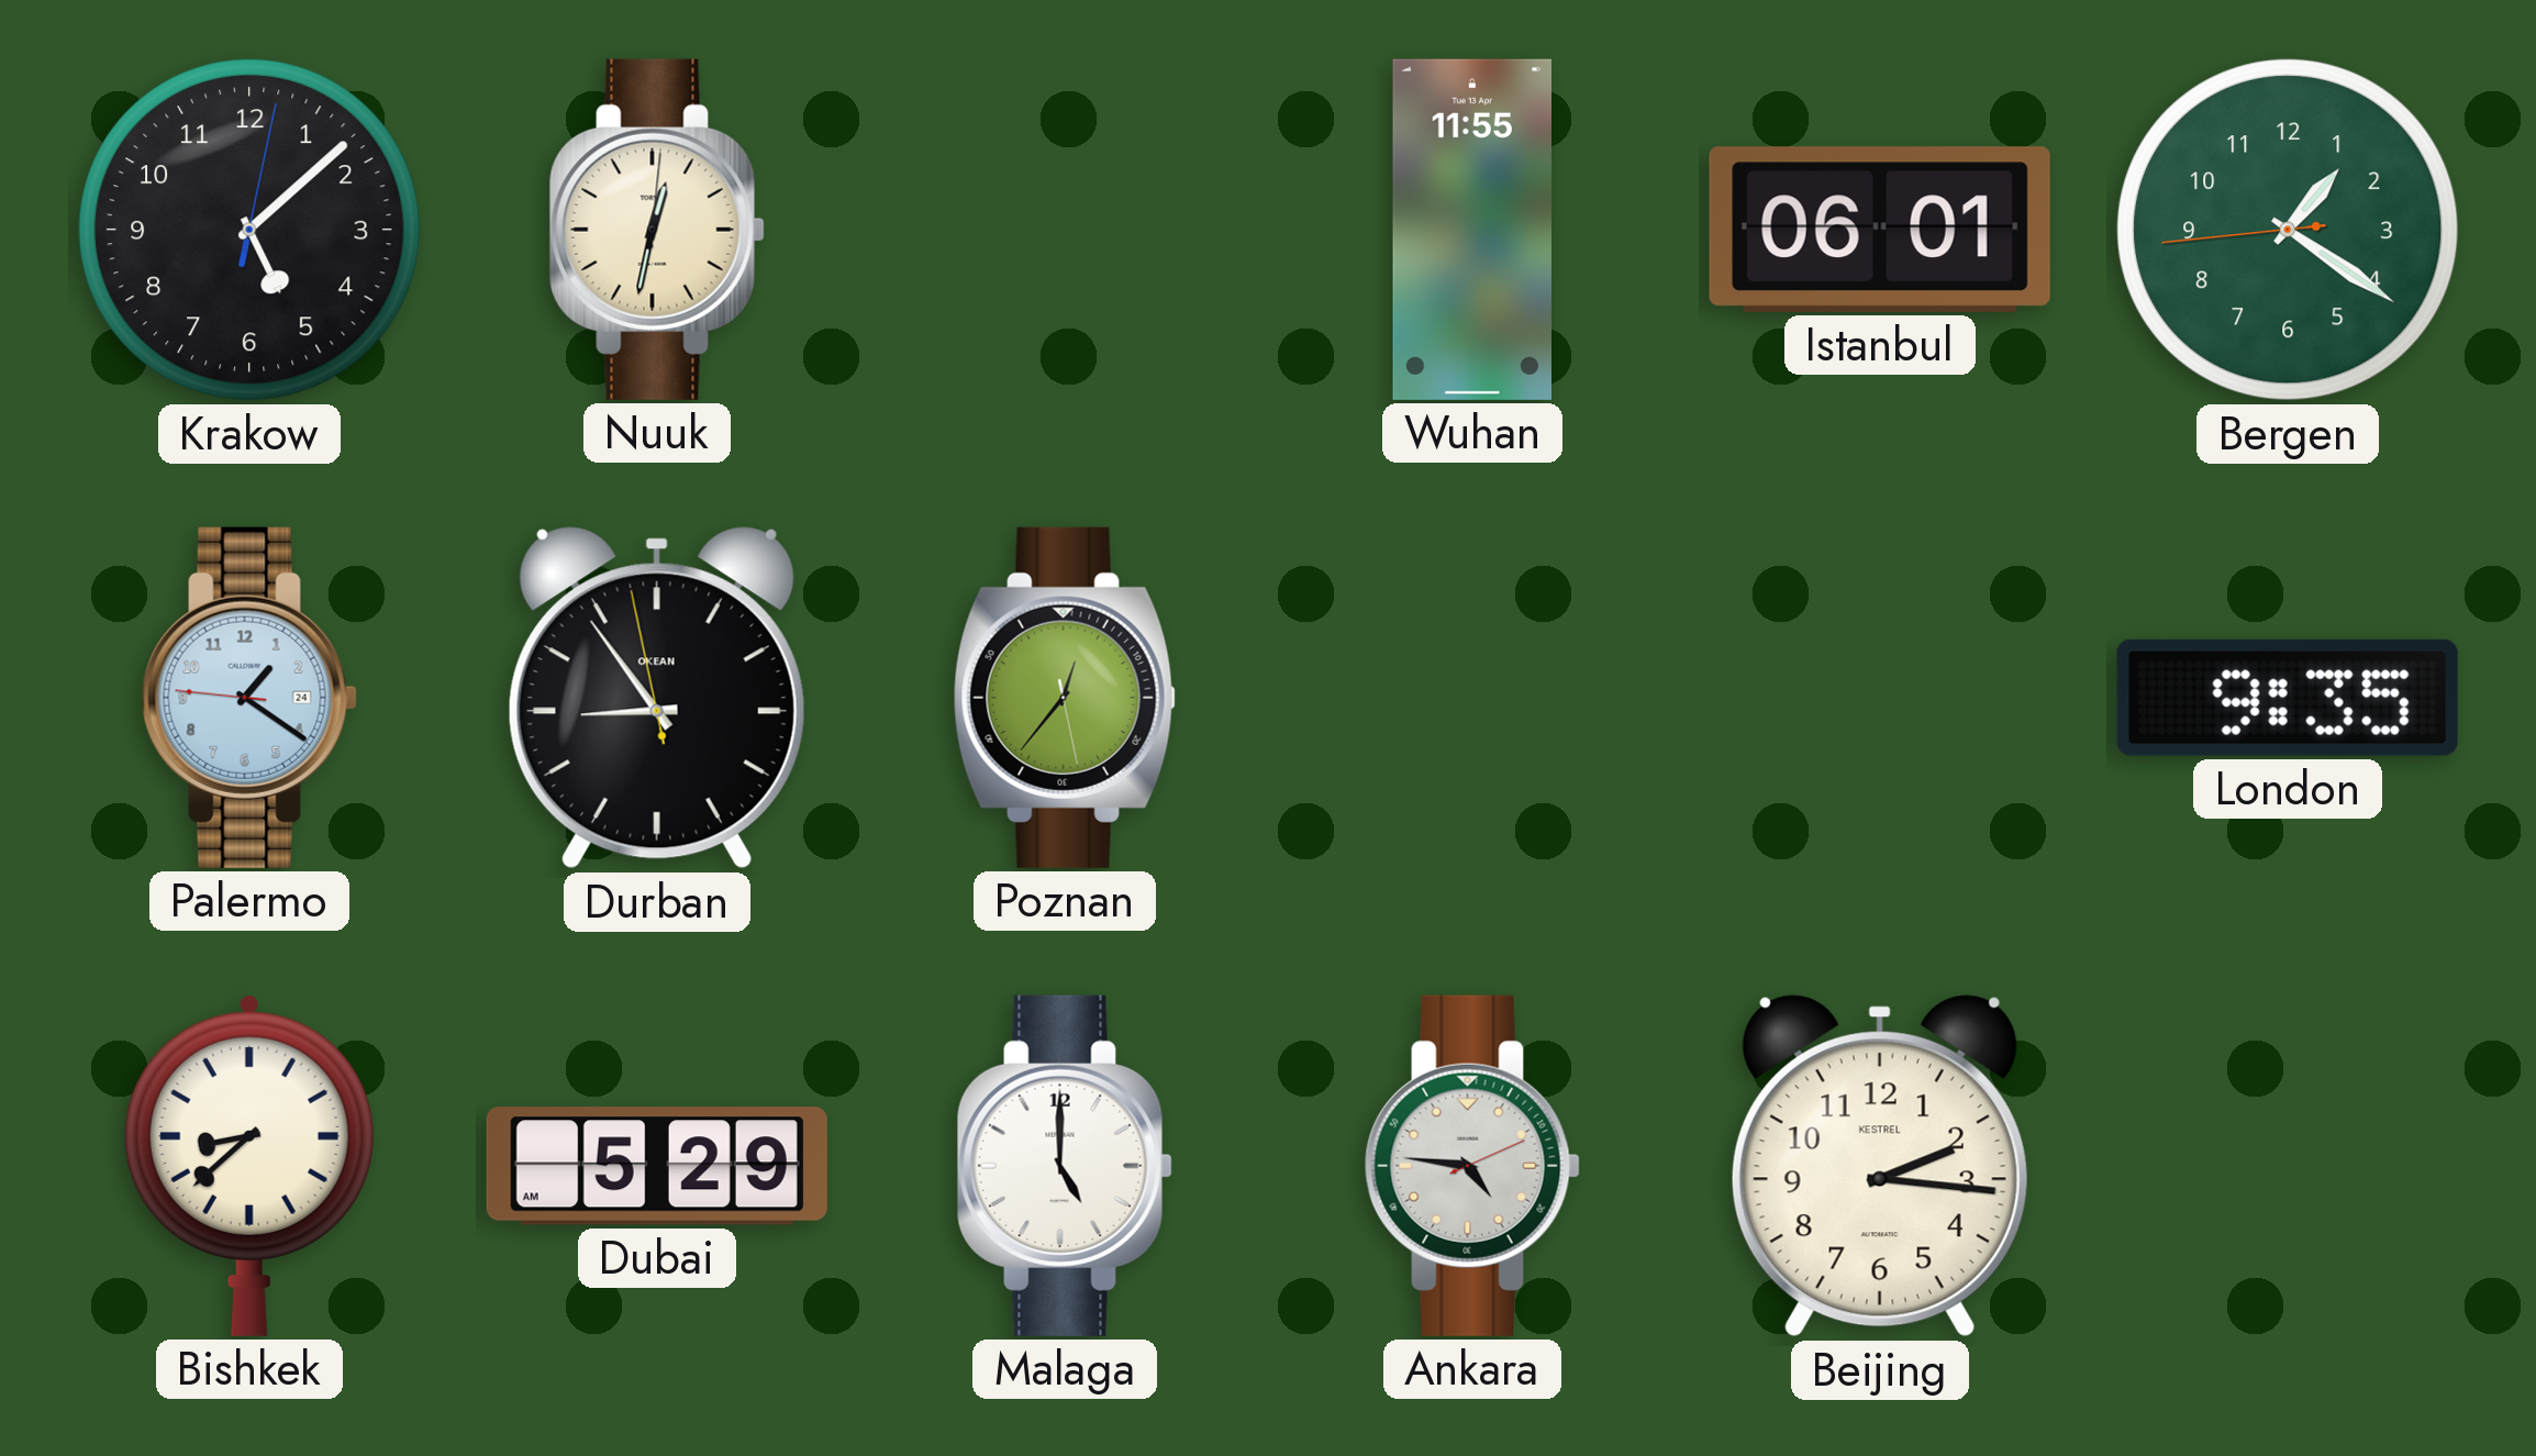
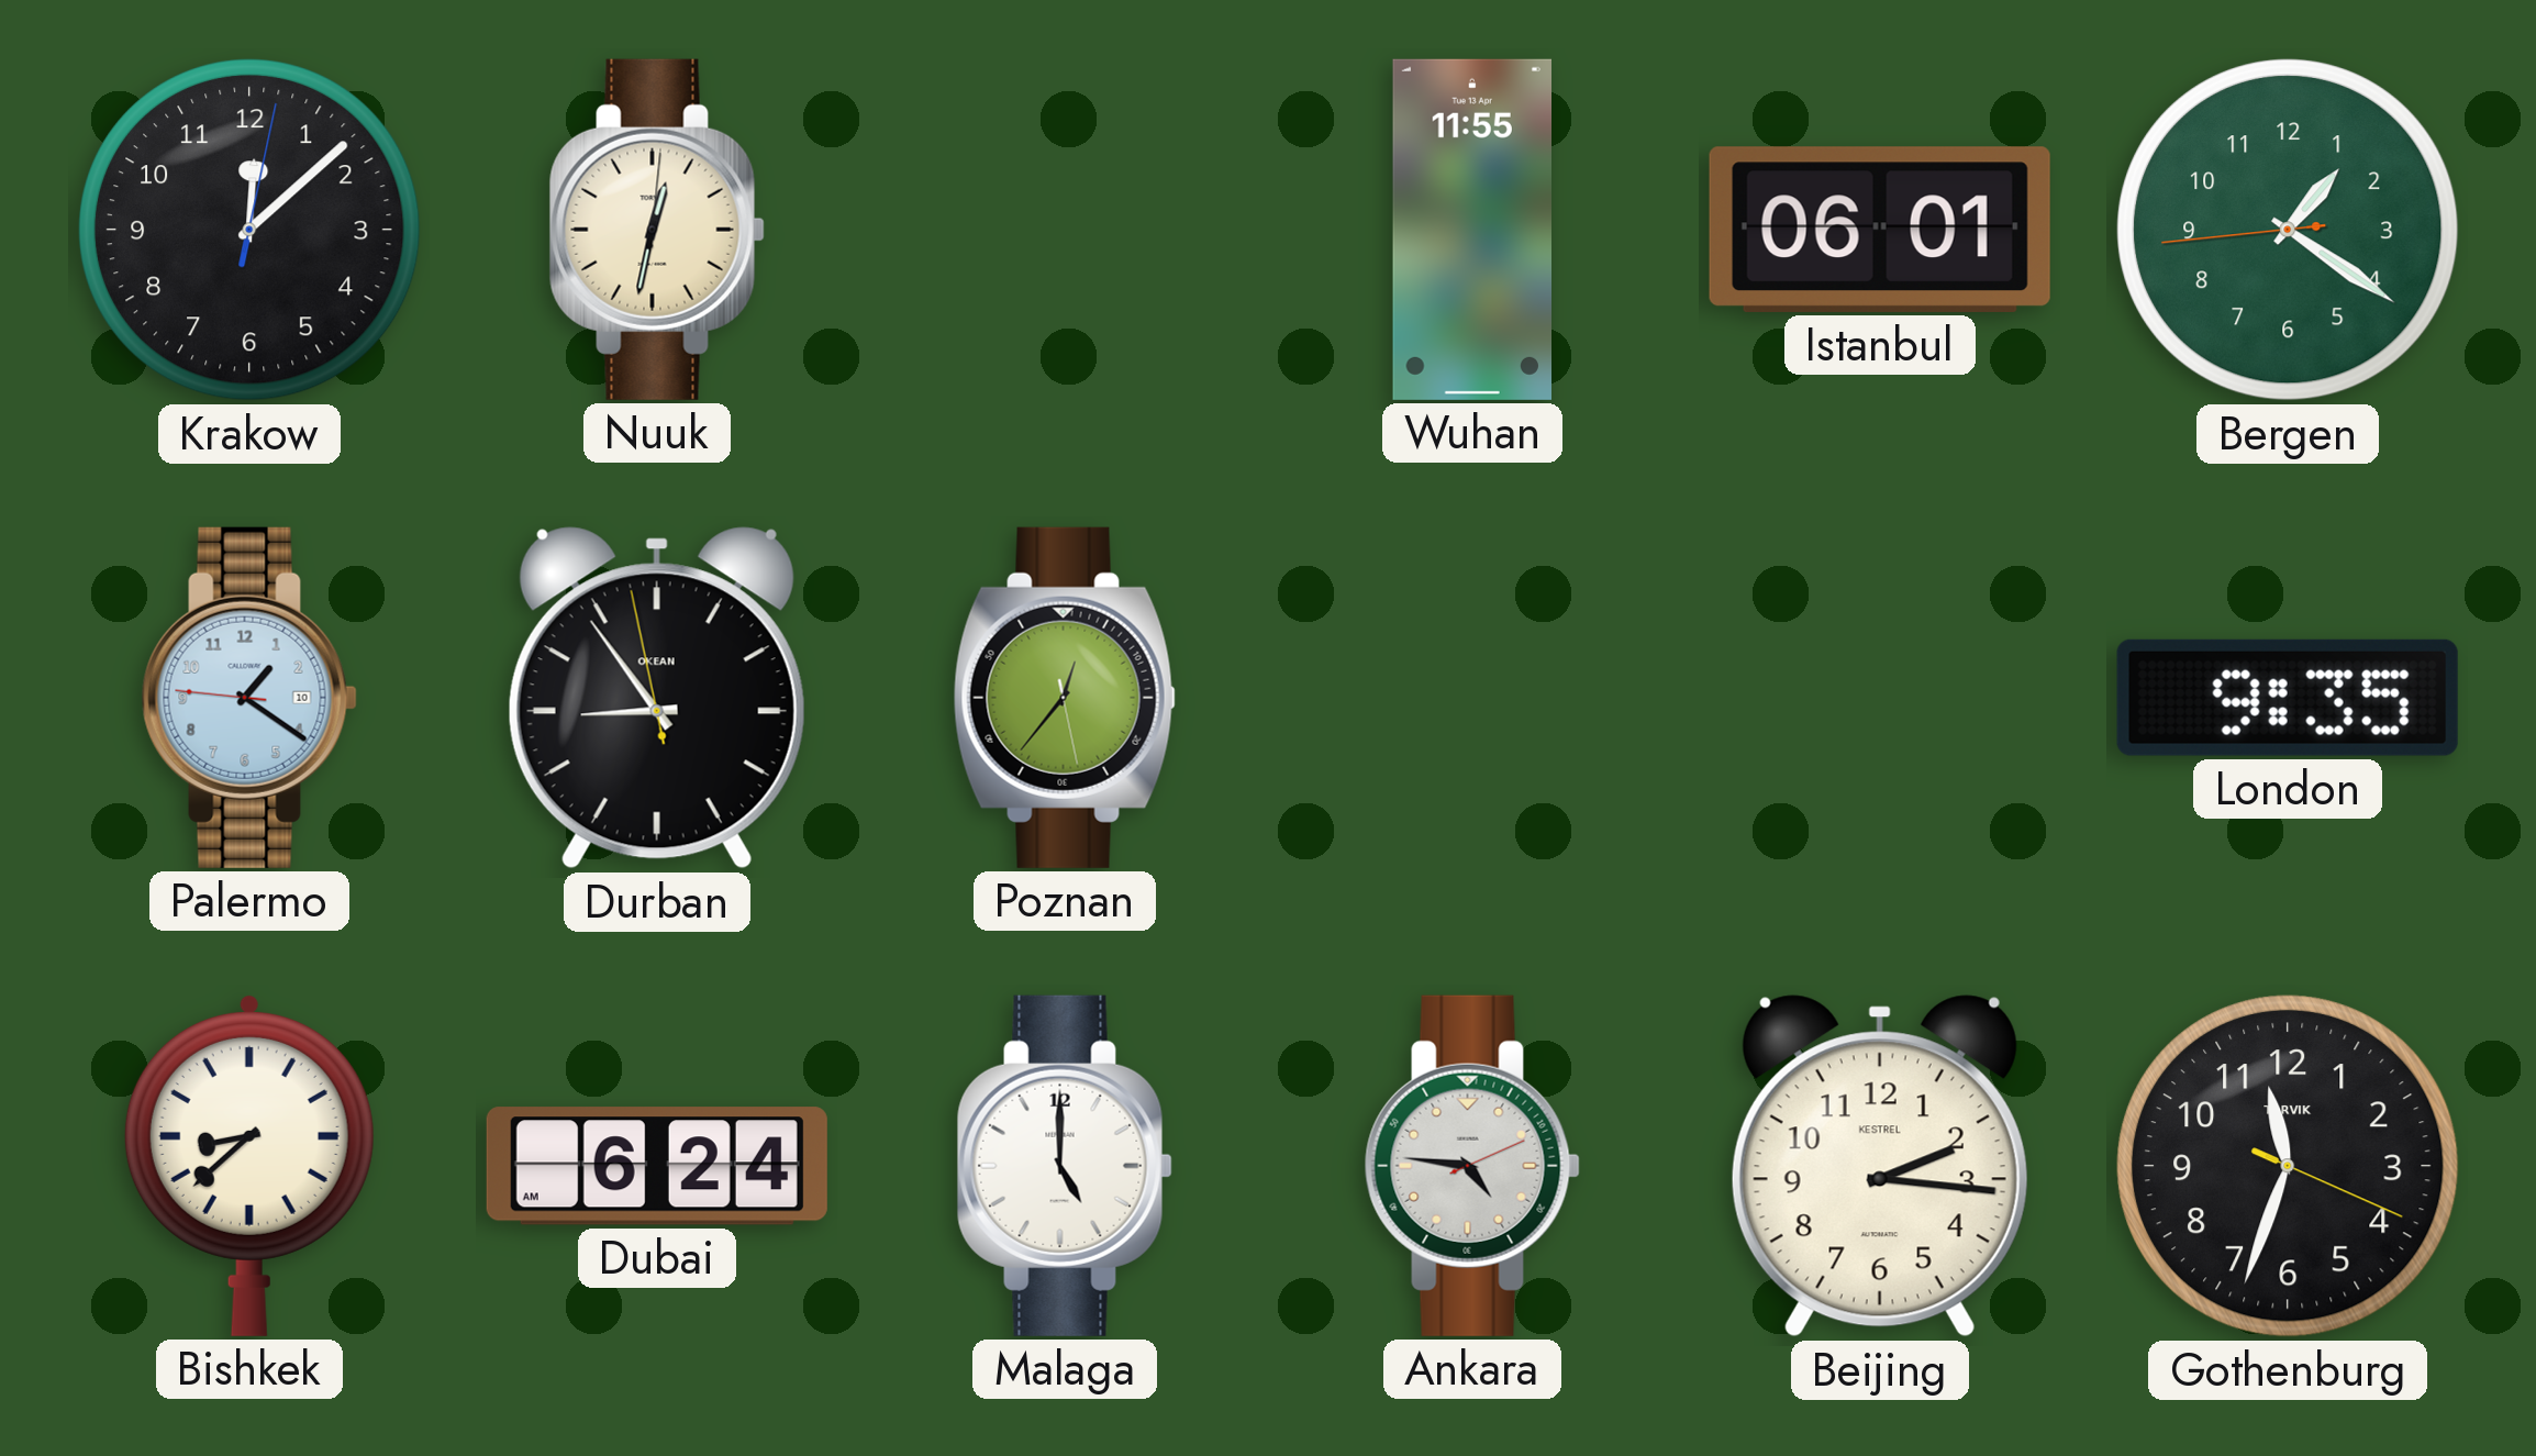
Krakow: 5:08 -> 12:08 (249, 230)
Palermo date: 24 -> 10 (249, 698)
Dubai: 5:29 -> 6:24 (657, 1166)
Gothenburg: none -> 11:33 (2288, 1166)
